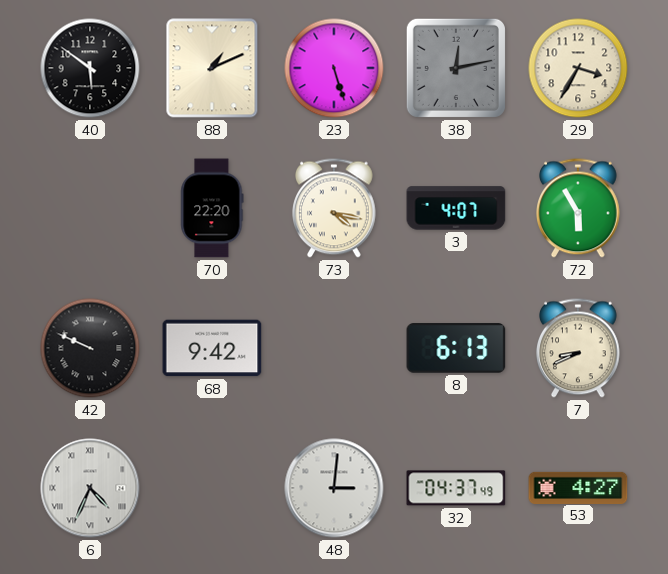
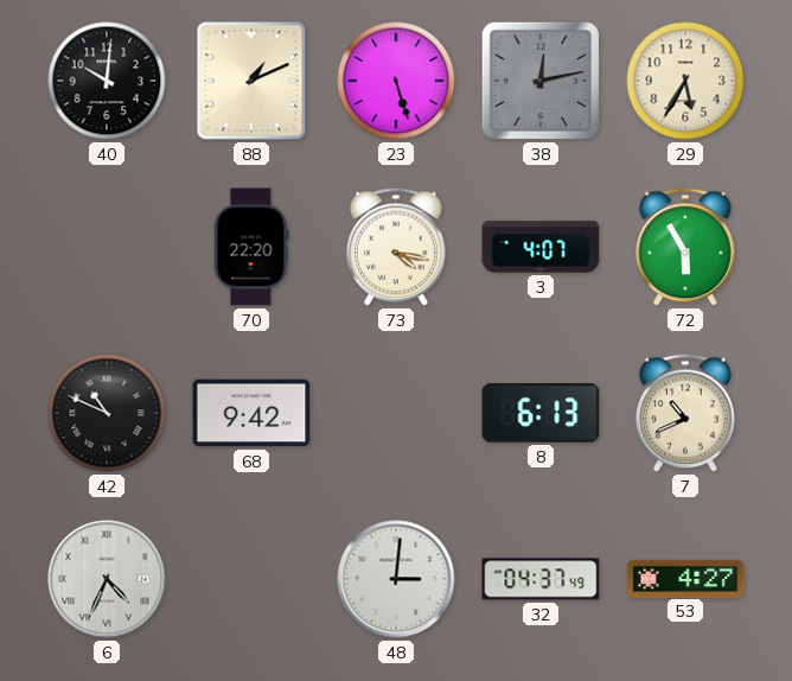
40: 5:51 -> 10:01 (107, 81)
29: 3:35 -> 5:35 (685, 81)
42: 9:49 -> 10:49 (107, 413)
7: 8:41 -> 10:41 (686, 413)
